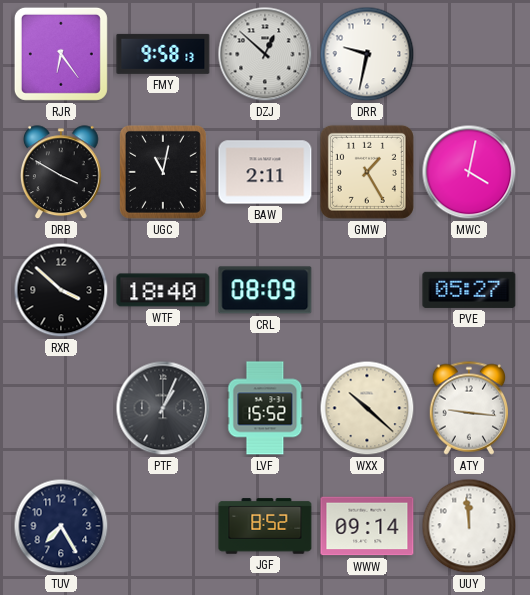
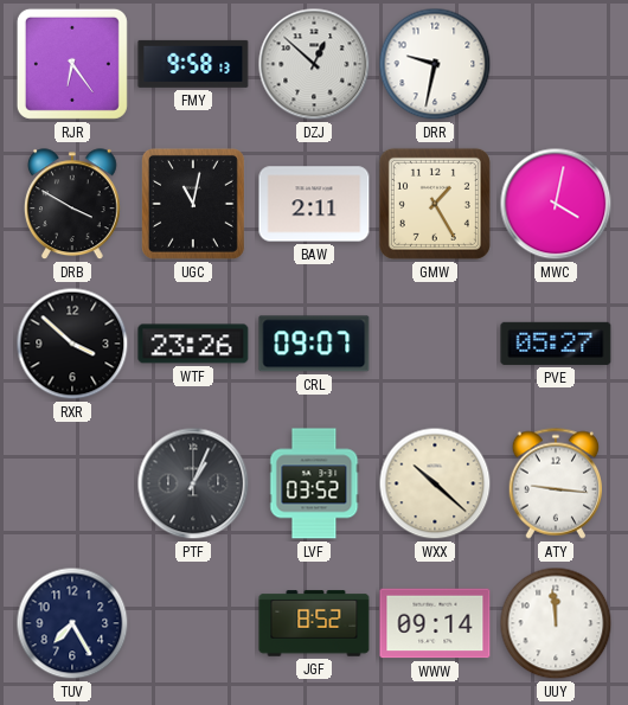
WTF: 18:40 -> 23:26 (193, 344)
CRL: 08:09 -> 09:07 (314, 344)
LVF: 15:52 -> 03:52 (314, 483)
